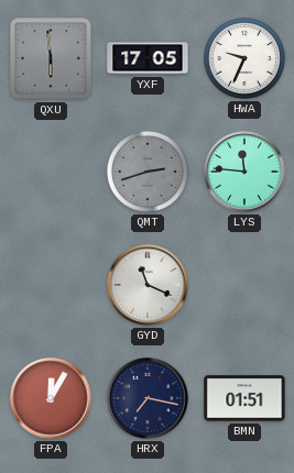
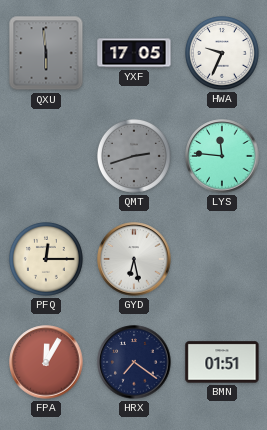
PFQ: none -> 12:15 (46, 259)
GYD: 11:19 -> 6:28 (134, 259)
HRX: 7:17 -> 7:21 (134, 362)
